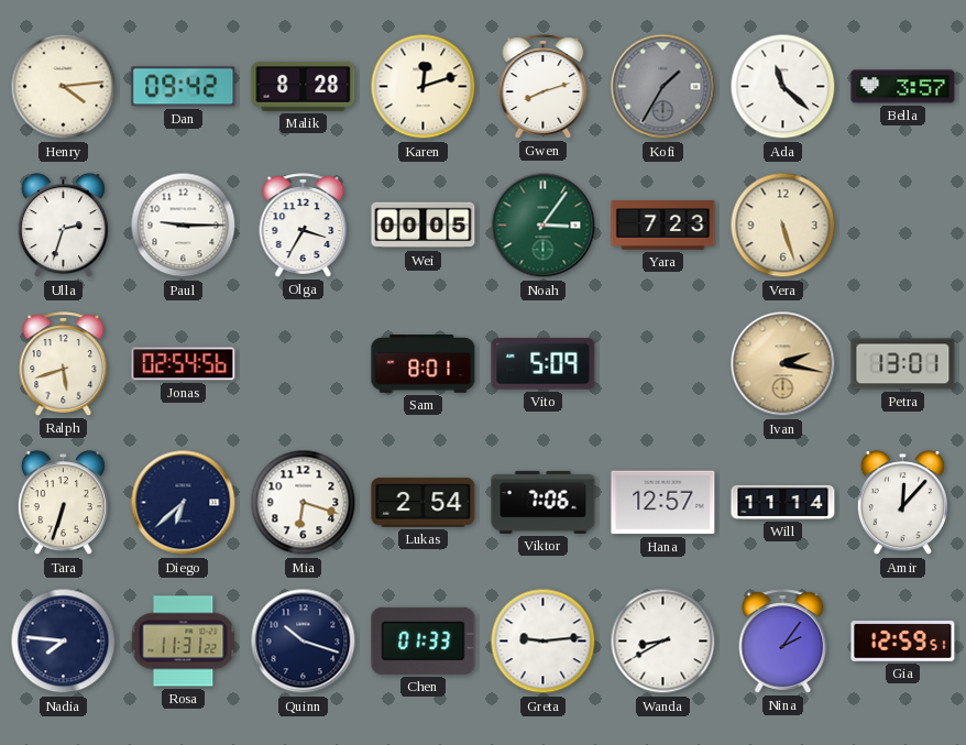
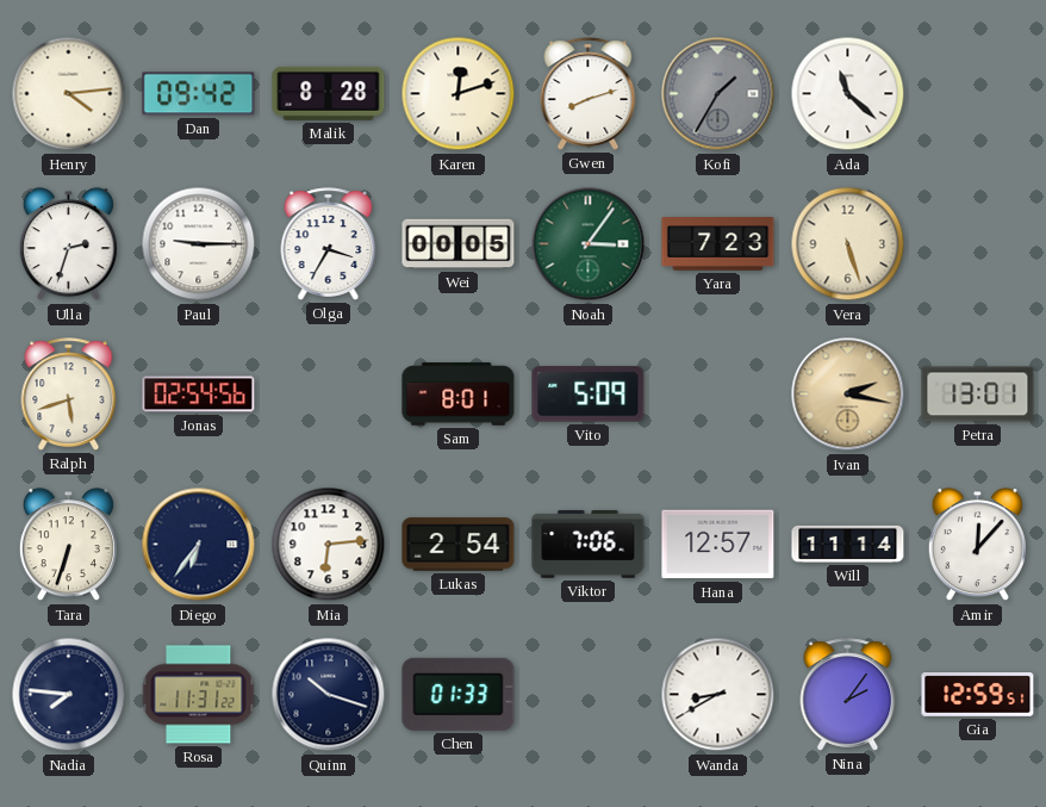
Bella: 3:57 -> none (903, 87)
Diego: 6:38 -> 6:36 (199, 545)
Mia: 6:18 -> 6:14 (329, 545)
Greta: 9:14 -> none (544, 642)
